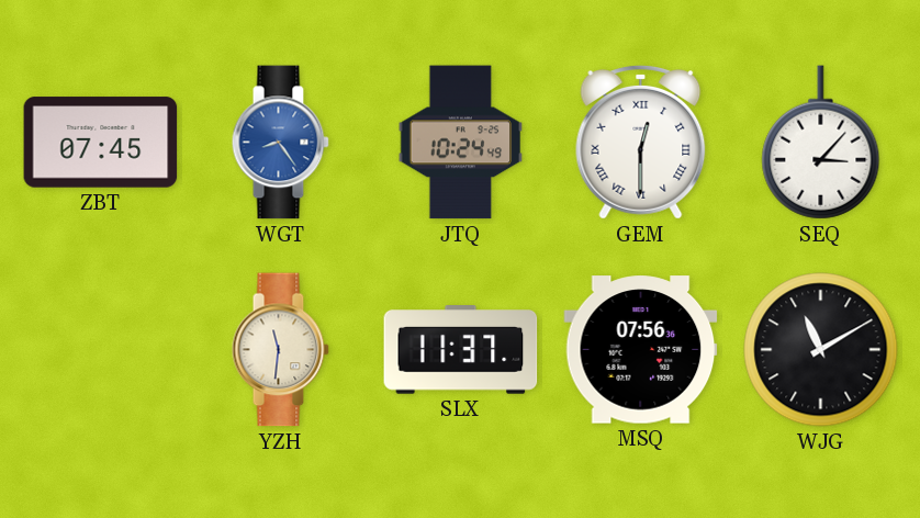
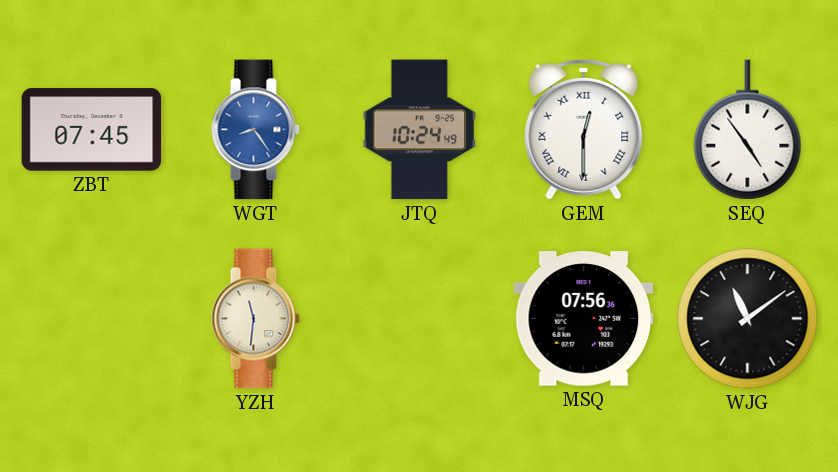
SEQ: 3:07 -> 4:54 (748, 130)
SLX: 11:37 -> none (461, 350)
WJG: 11:10 -> 11:09 (748, 319)
